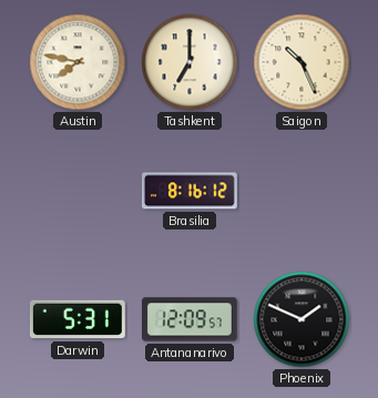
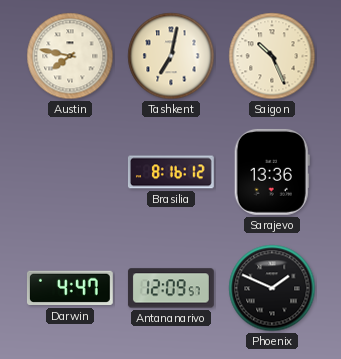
Tashkent: 7:00 -> 7:02 (171, 56)
Sarajevo: none -> 13:36 (272, 172)
Darwin: 5:31 -> 4:47 (70, 288)
